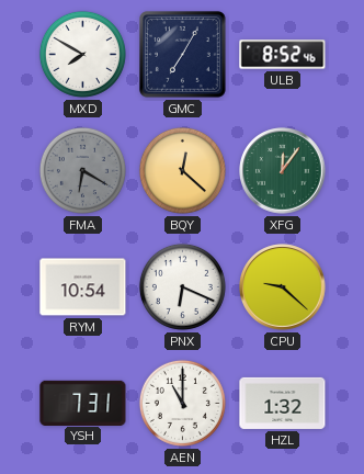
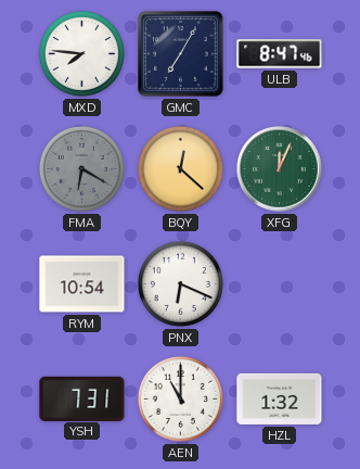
MXD: 7:50 -> 7:46 (81, 53)
ULB: 8:52 -> 8:47 (280, 54)
XFG: 12:06 -> 12:04 (280, 169)
CPU: 9:22 -> none (283, 287)
